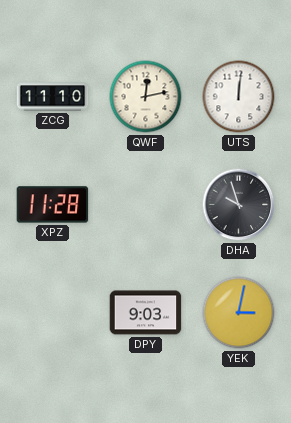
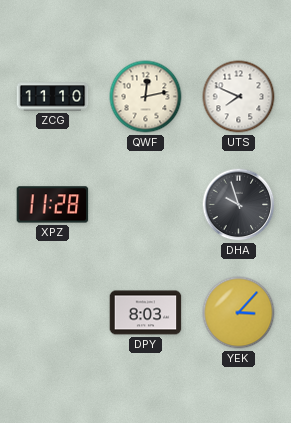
UTS: 12:01 -> 7:49 (239, 97)
DPY: 9:03 -> 8:03 (146, 313)
YEK: 3:02 -> 3:07 (239, 313)
